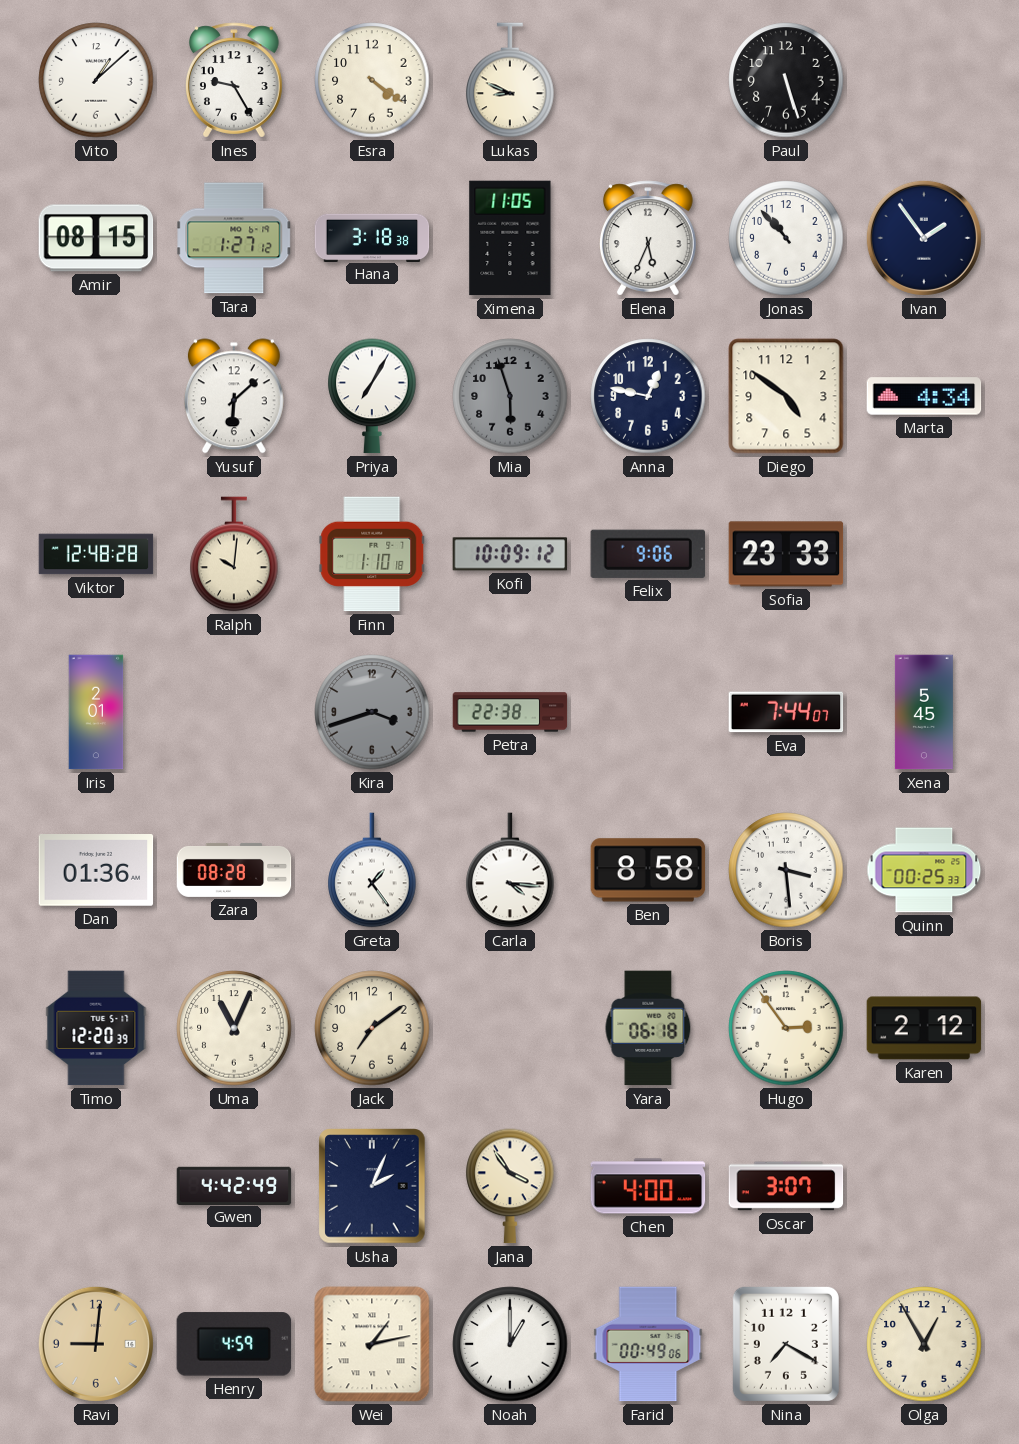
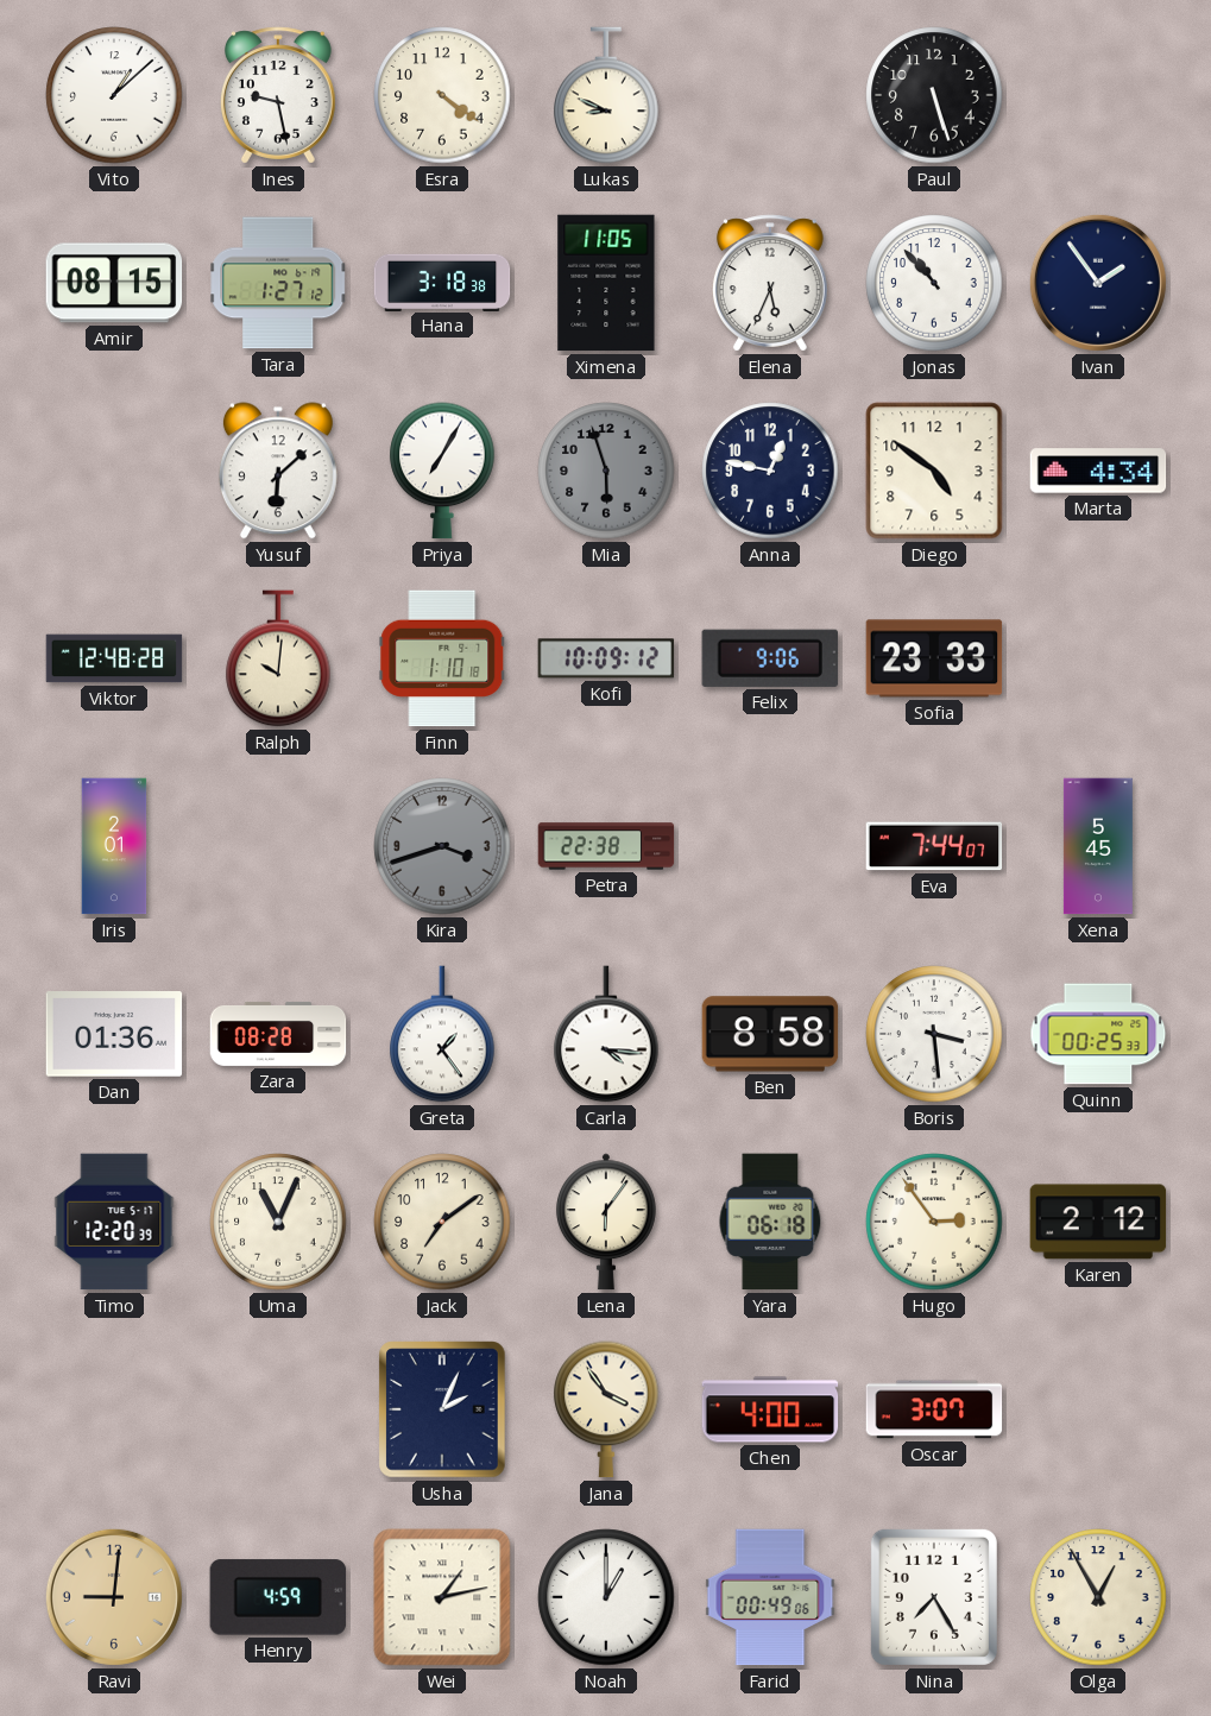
Ines: 9:25 -> 9:28 (278, 95)
Lena: none -> 6:06 (606, 1222)
Gwen: 4:42 -> none (234, 1185)
Nina: 7:20 -> 7:25 (934, 1597)
